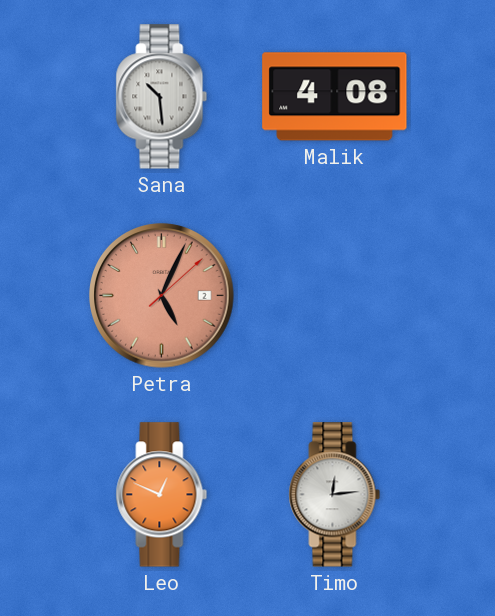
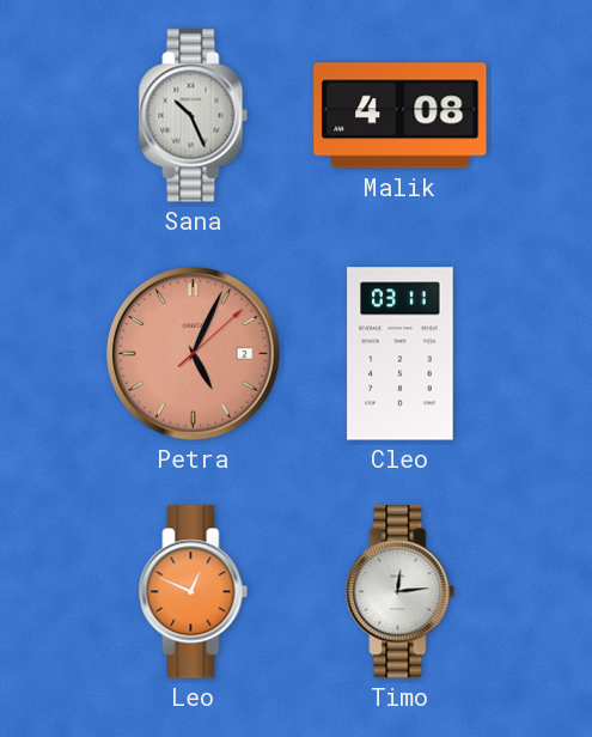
Sana: 10:29 -> 10:26 (194, 116)
Cleo: none -> 03:11 (401, 354)
